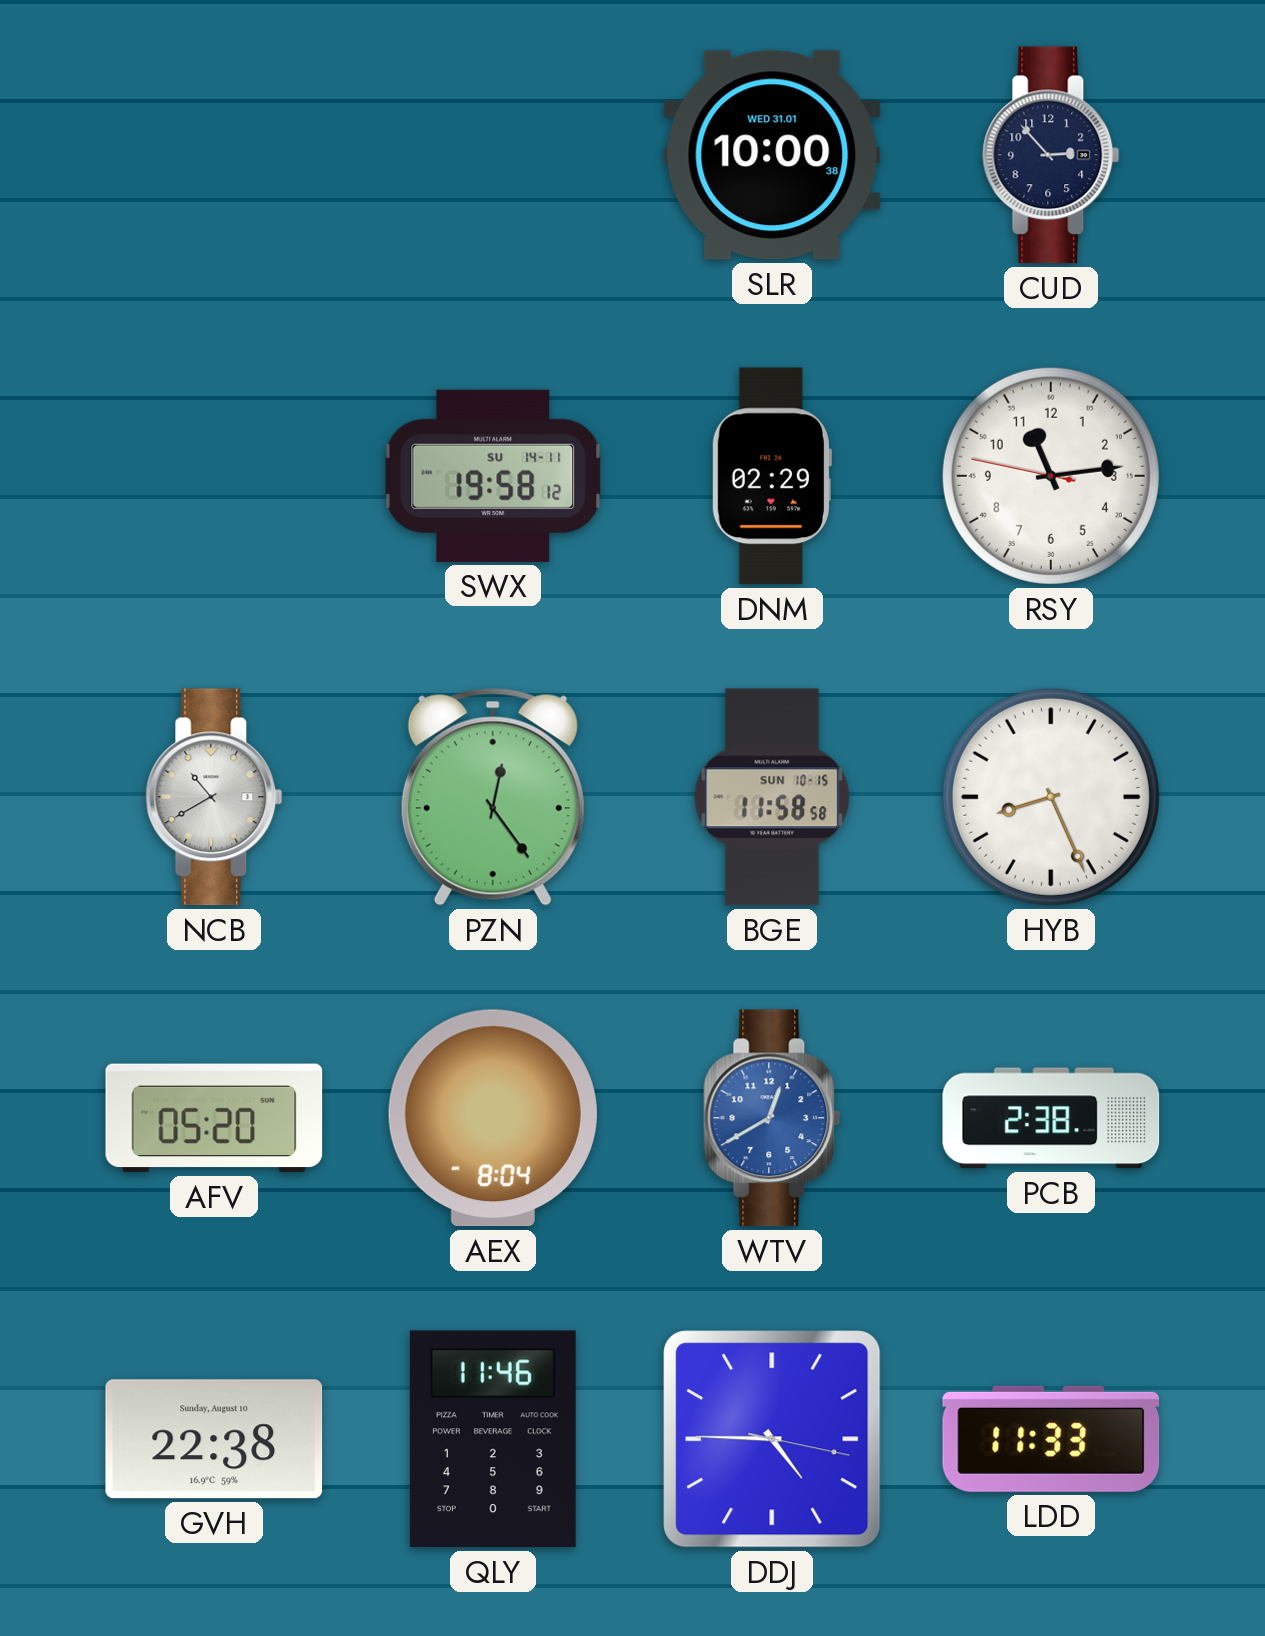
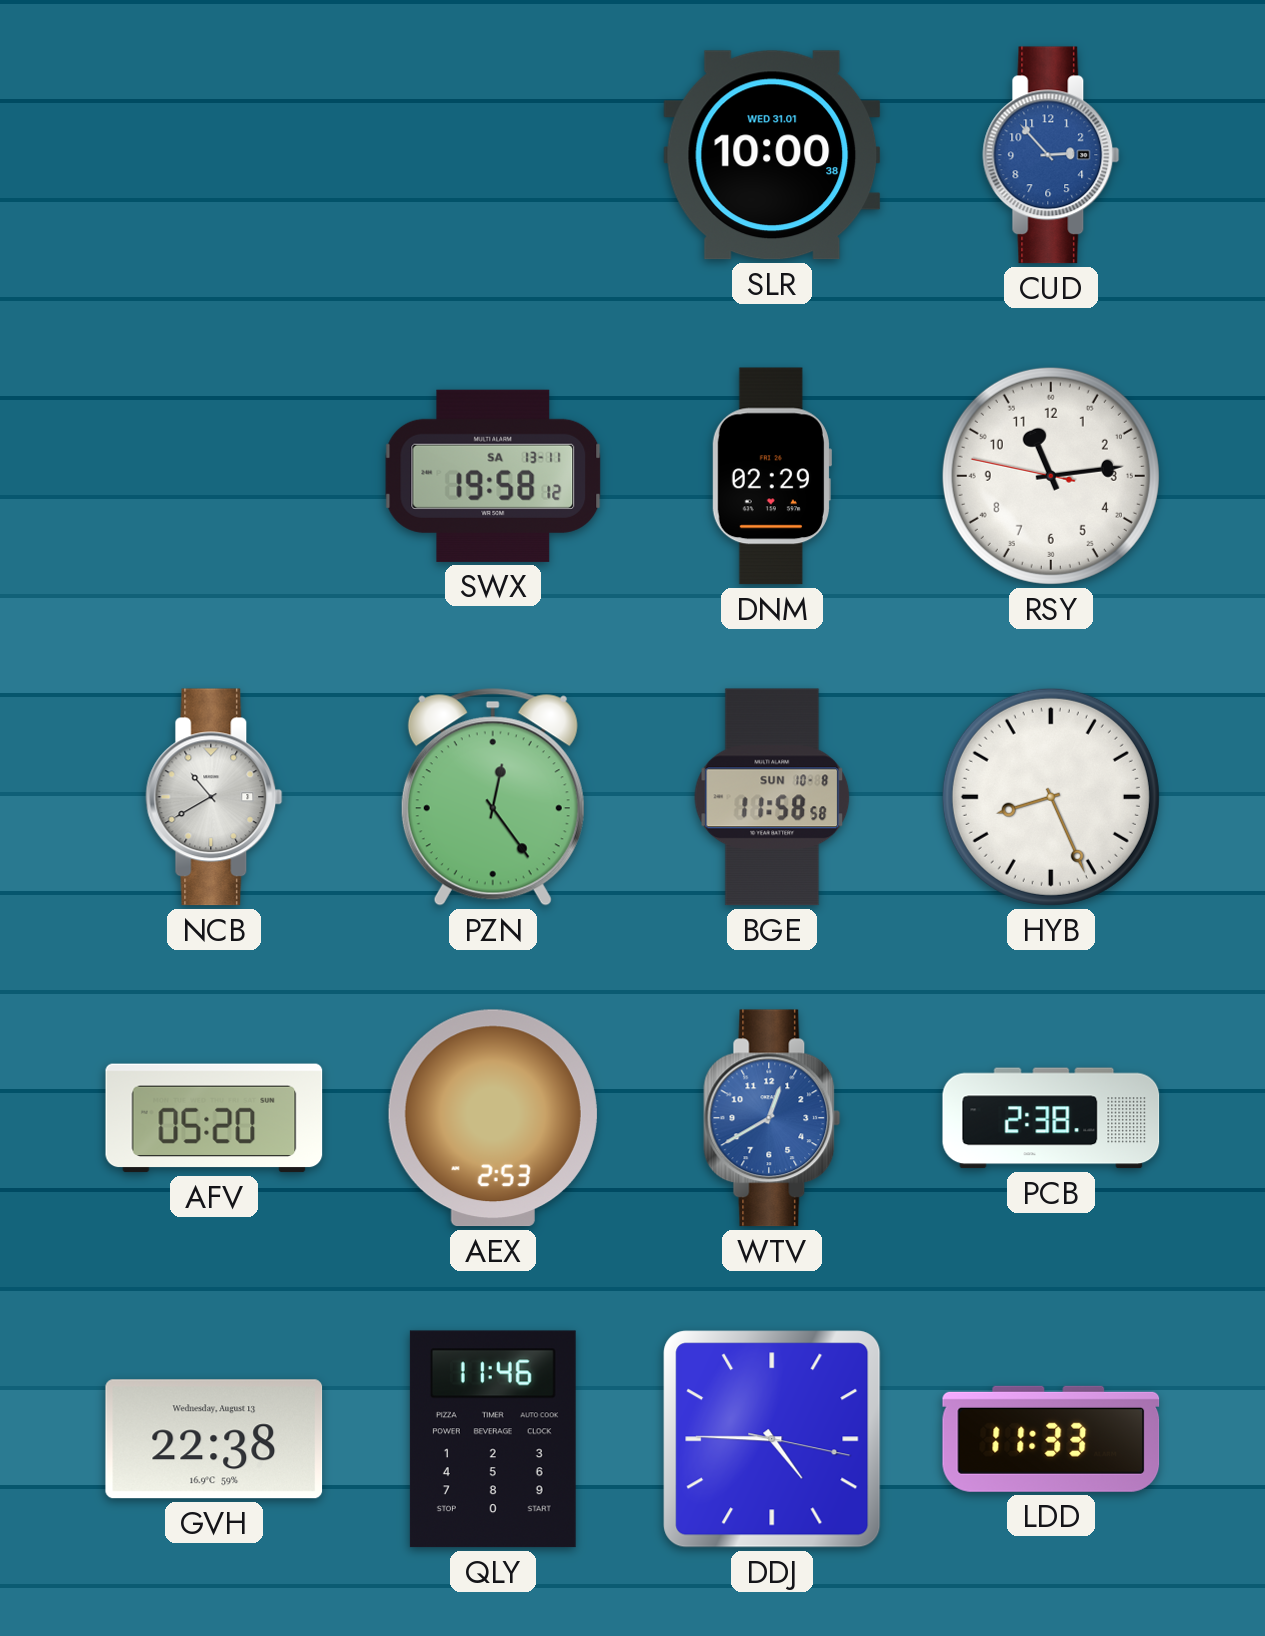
CUD dial: navy -> blue (1051, 155)
SWX date: SU 14-11 -> SA 13-11 (493, 476)
BGE date: SUN 10-15 -> SUN 10-8 (772, 797)
AEX: 8:04 -> 2:53 (493, 1118)
GVH date: Sunday, August 10 -> Wednesday, August 13 (214, 1439)
